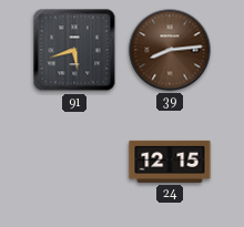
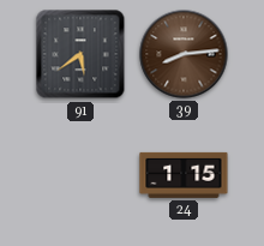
91: 5:42 -> 5:39 (80, 54)
24: 12:15 -> 1:15 (184, 175)
